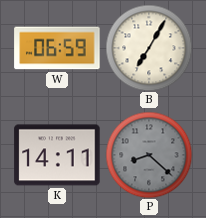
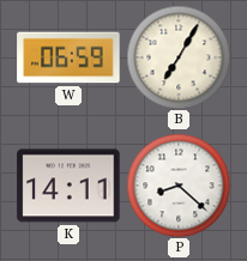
P dial: grey -> white (179, 186)
